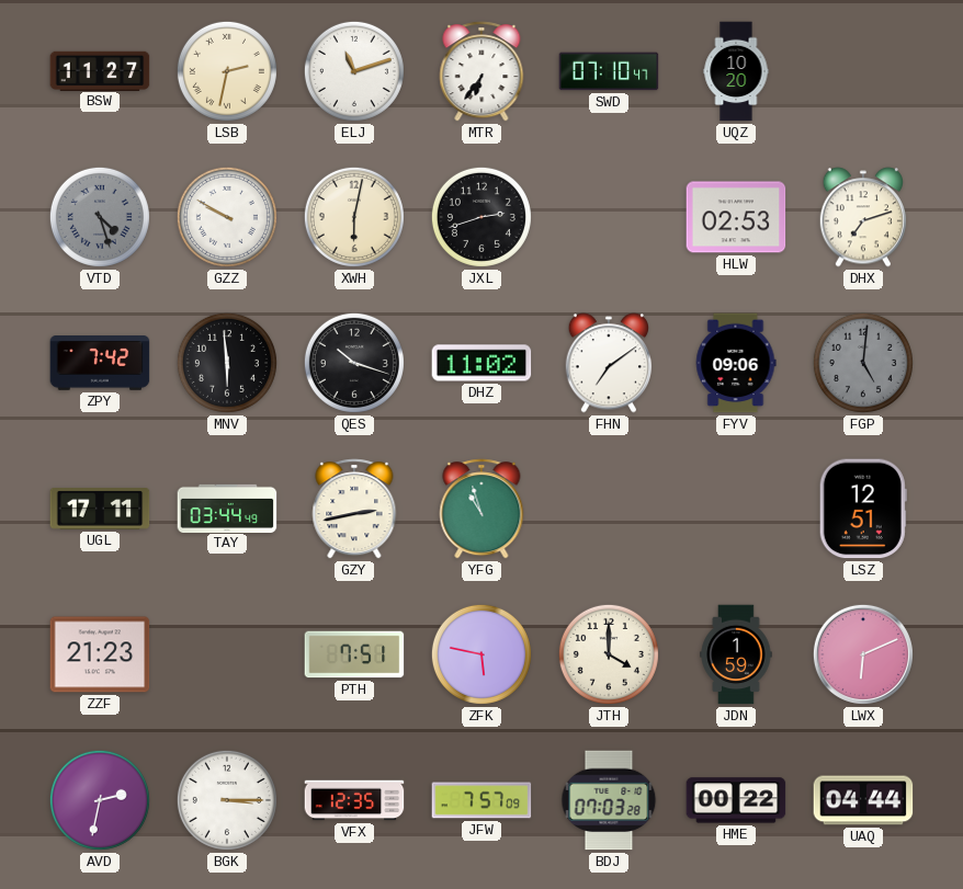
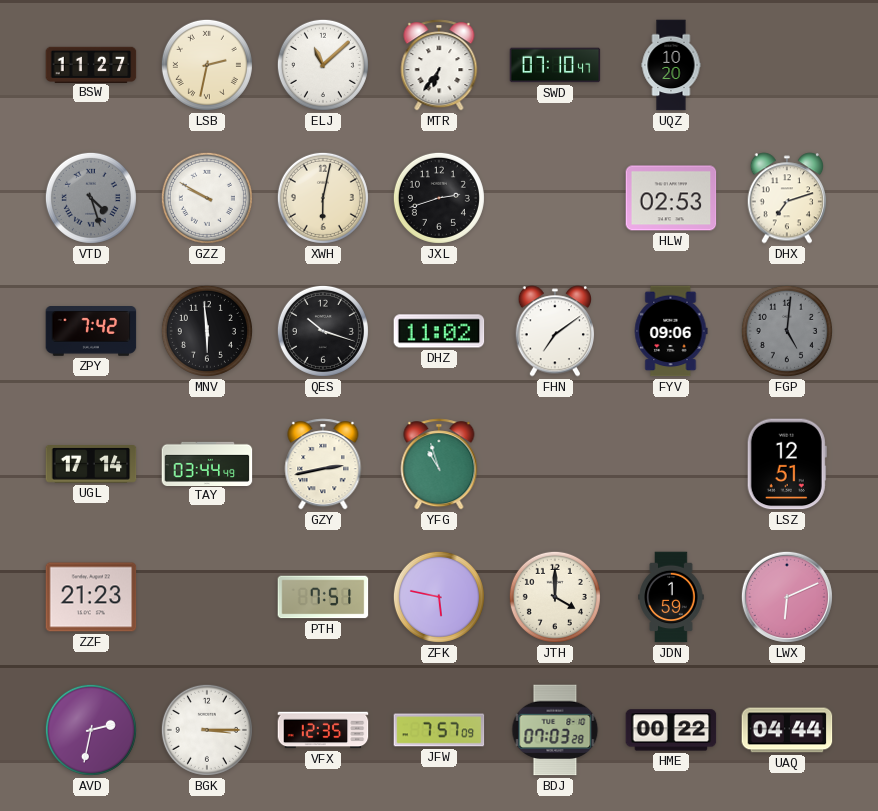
ELJ: 11:12 -> 11:08 (323, 65)
UGL: 17:11 -> 17:14 (91, 465)
